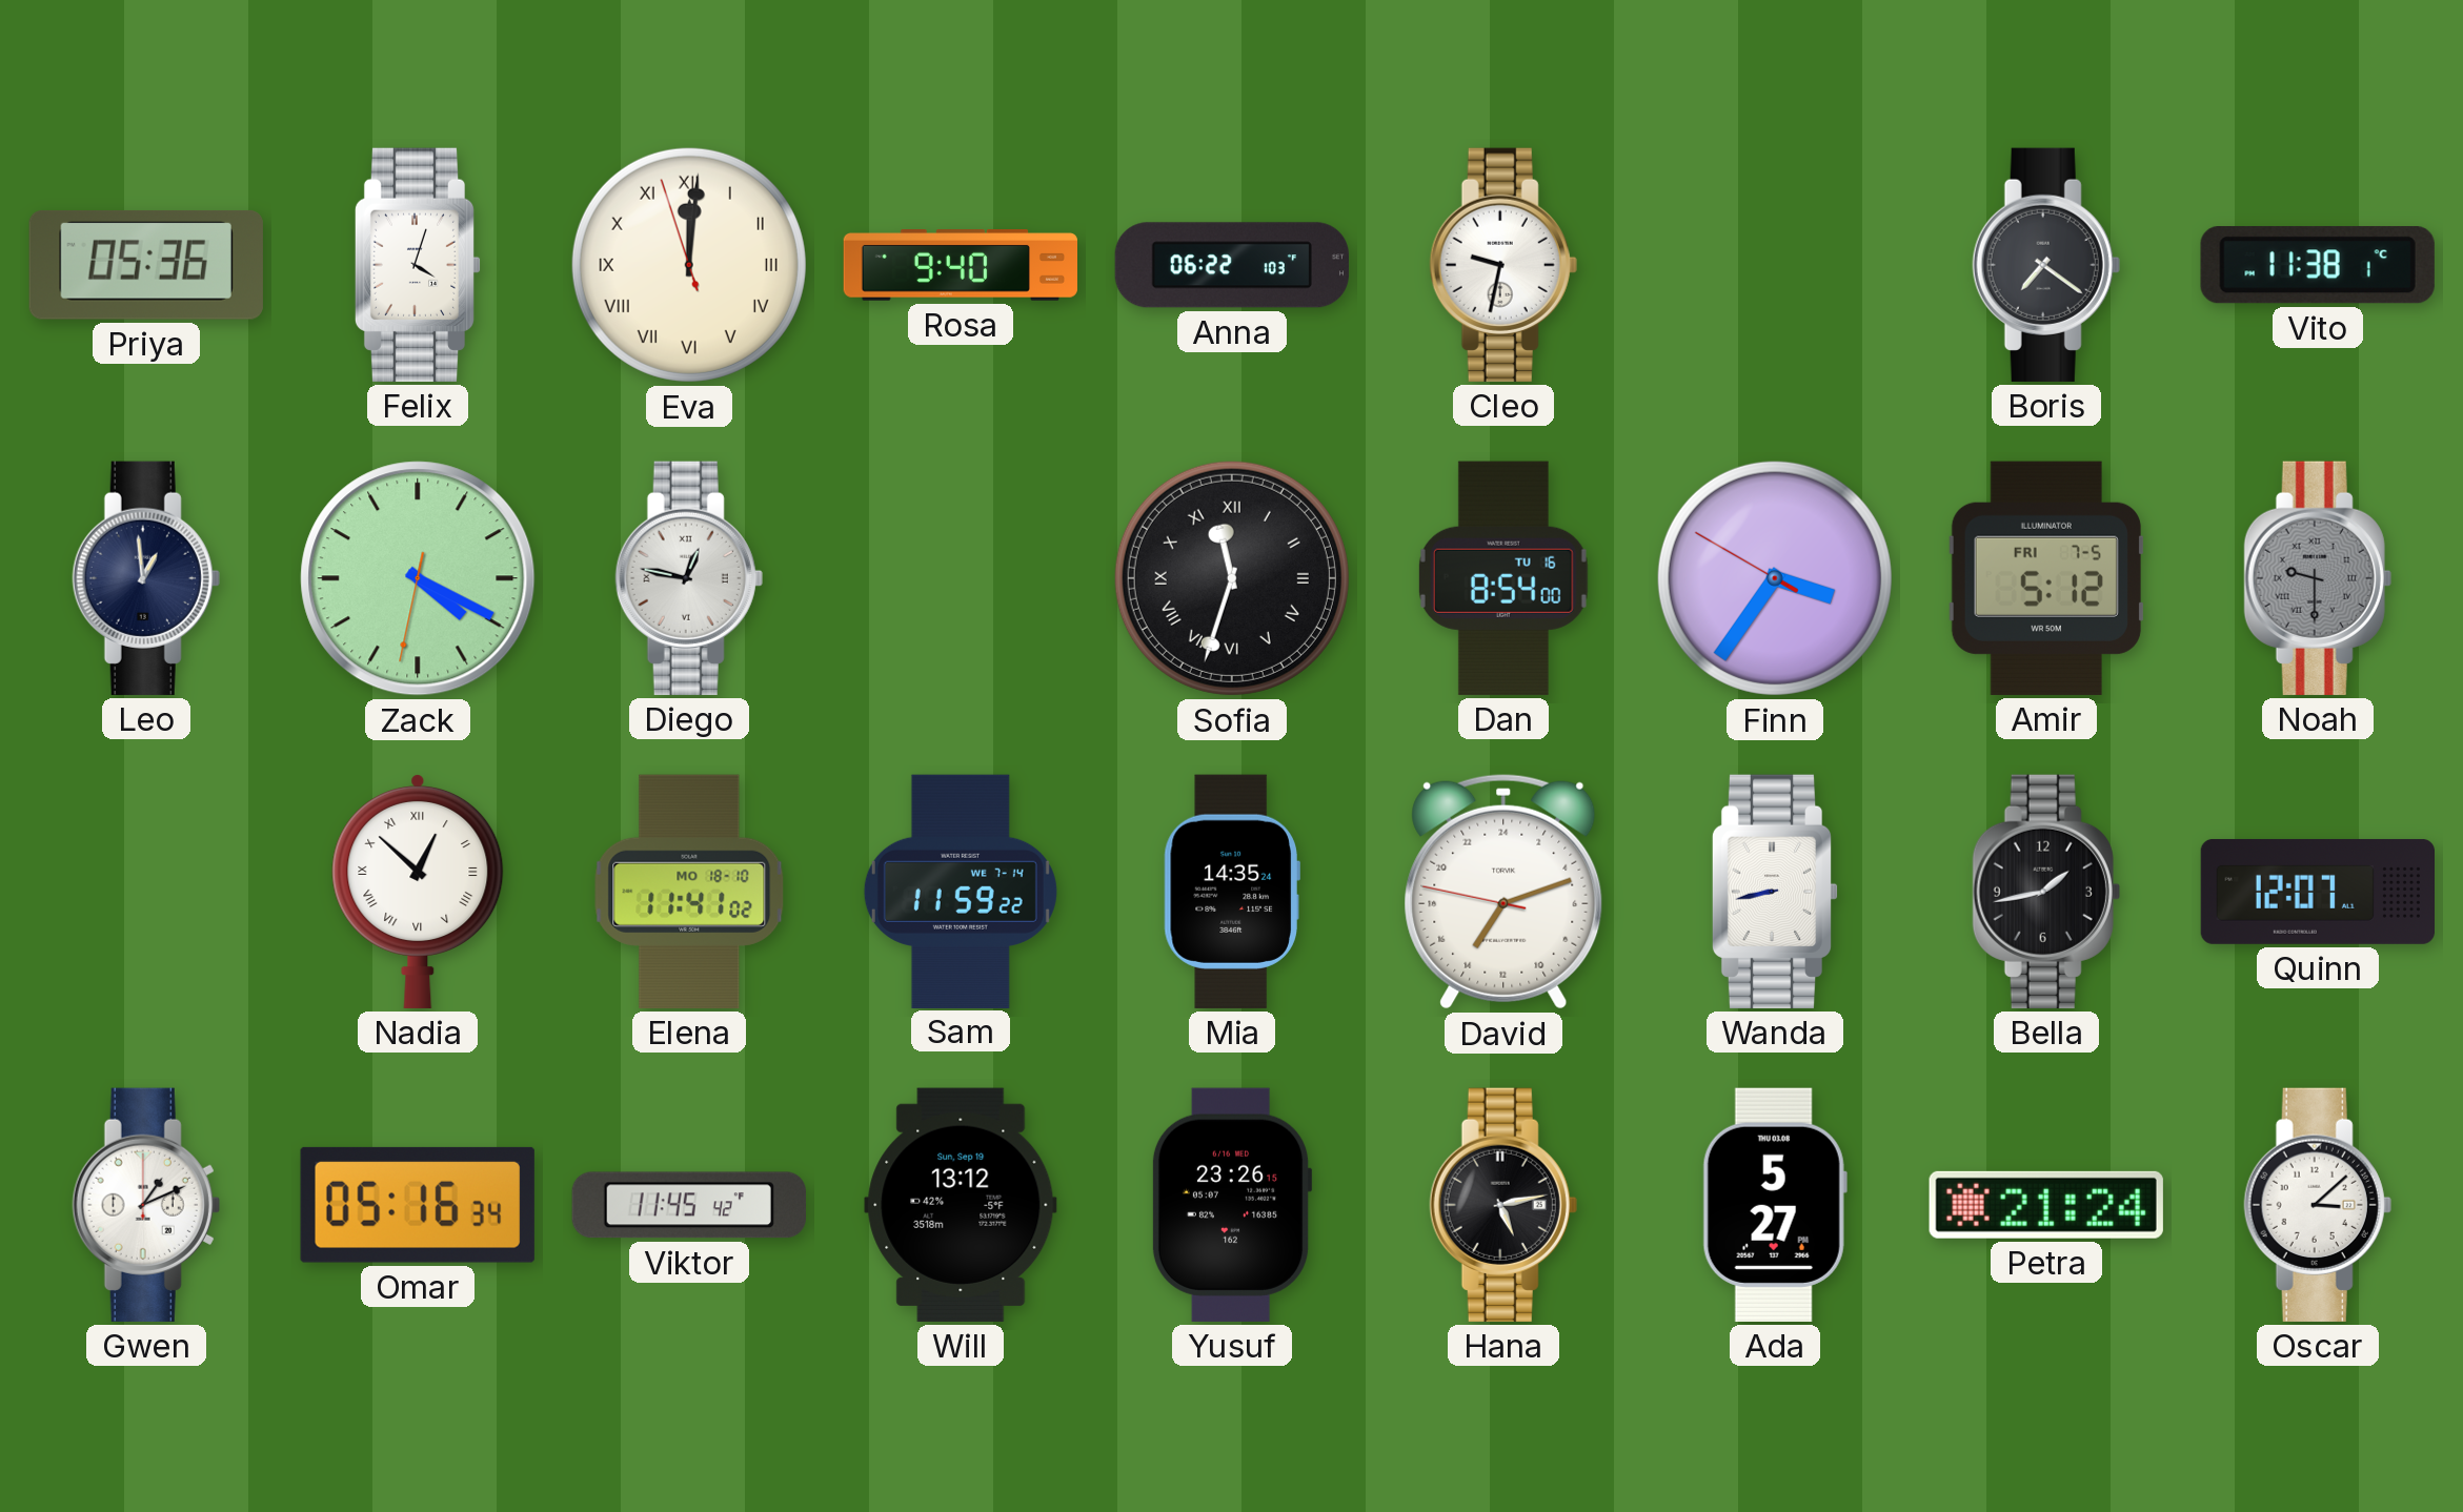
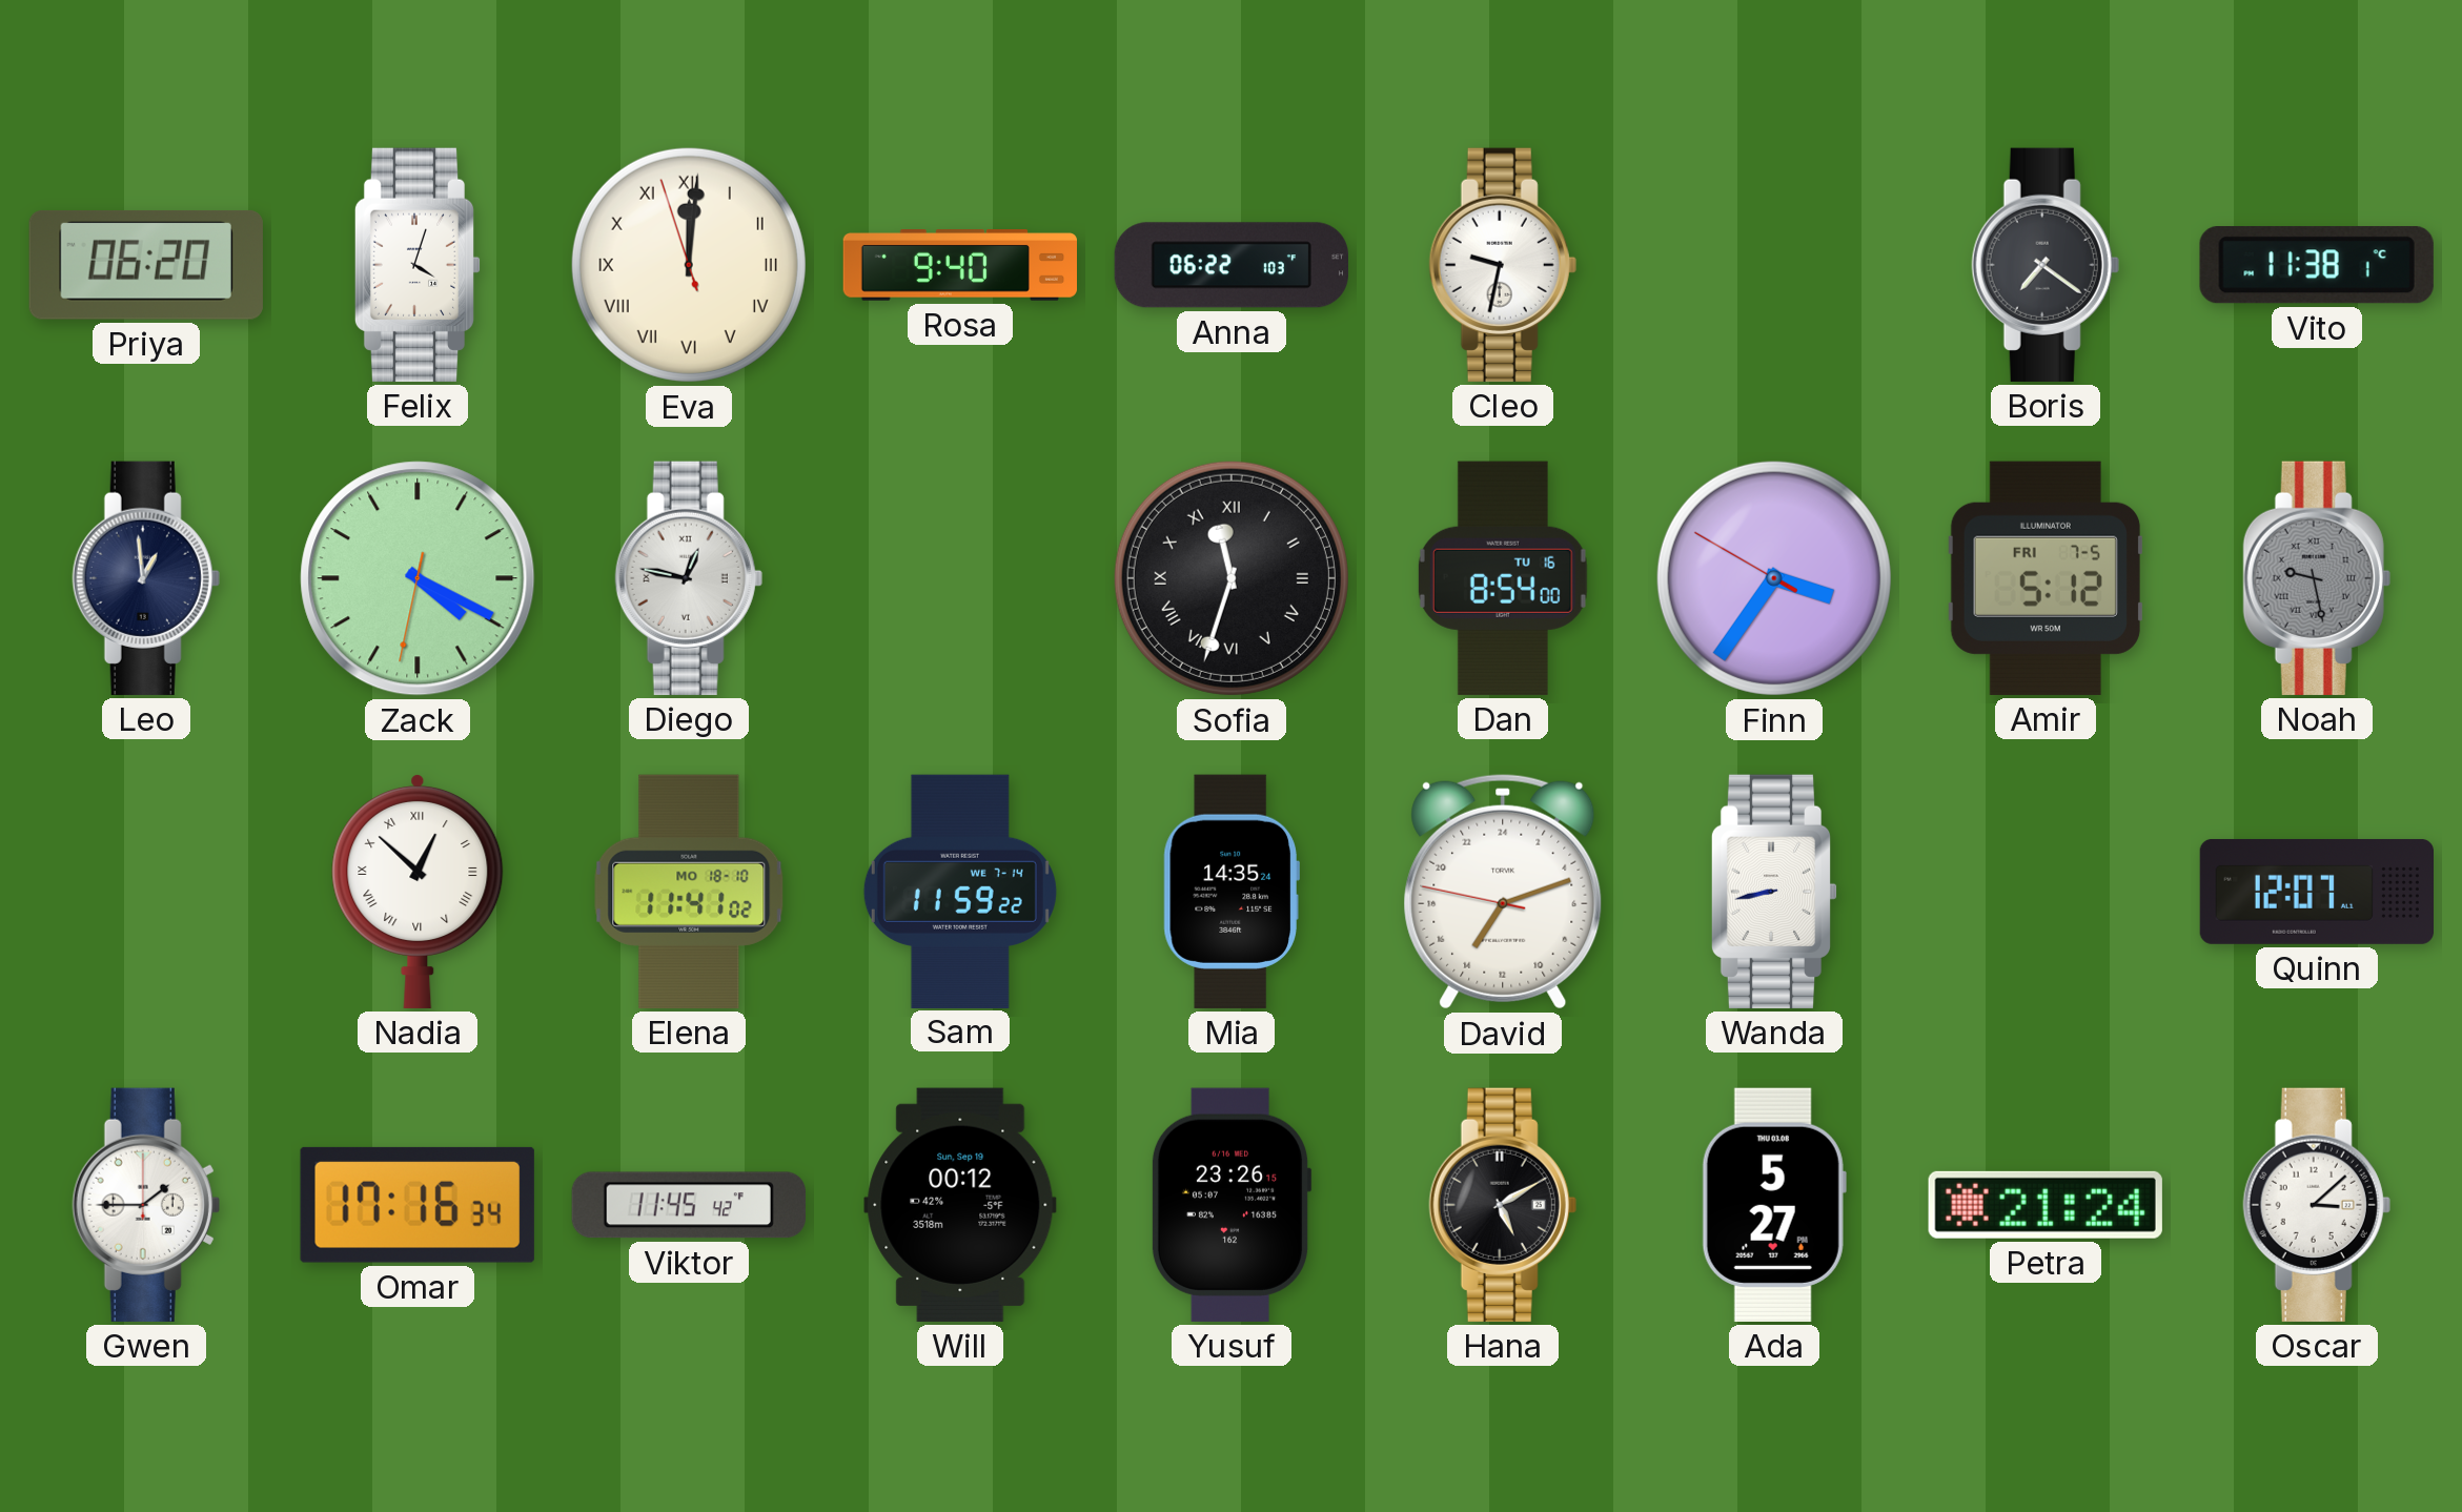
Priya: 05:36 -> 06:20 (146, 265)
Noah: 9:30 -> 9:28 (2317, 578)
Bella: 1:43 -> none (2046, 892)
Gwen: 1:11 -> 1:45 (146, 1205)
Omar: 05:16 -> 17:16 (418, 1205)
Will: 13:12 -> 00:12 (960, 1205)
Hana: 5:13 -> 5:10 (1503, 1205)
